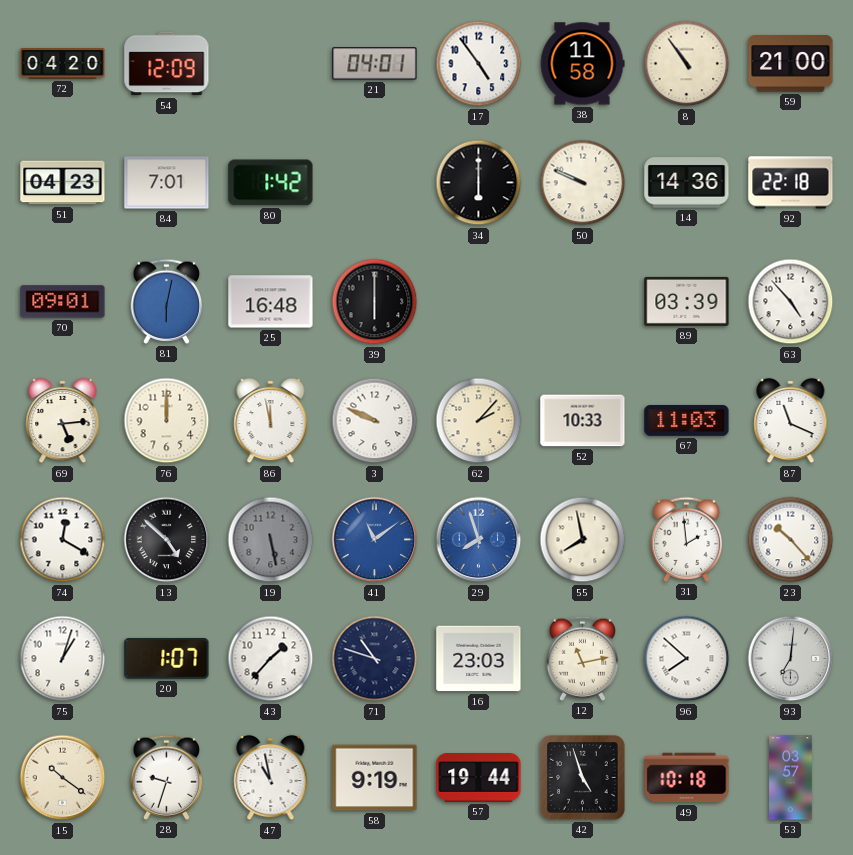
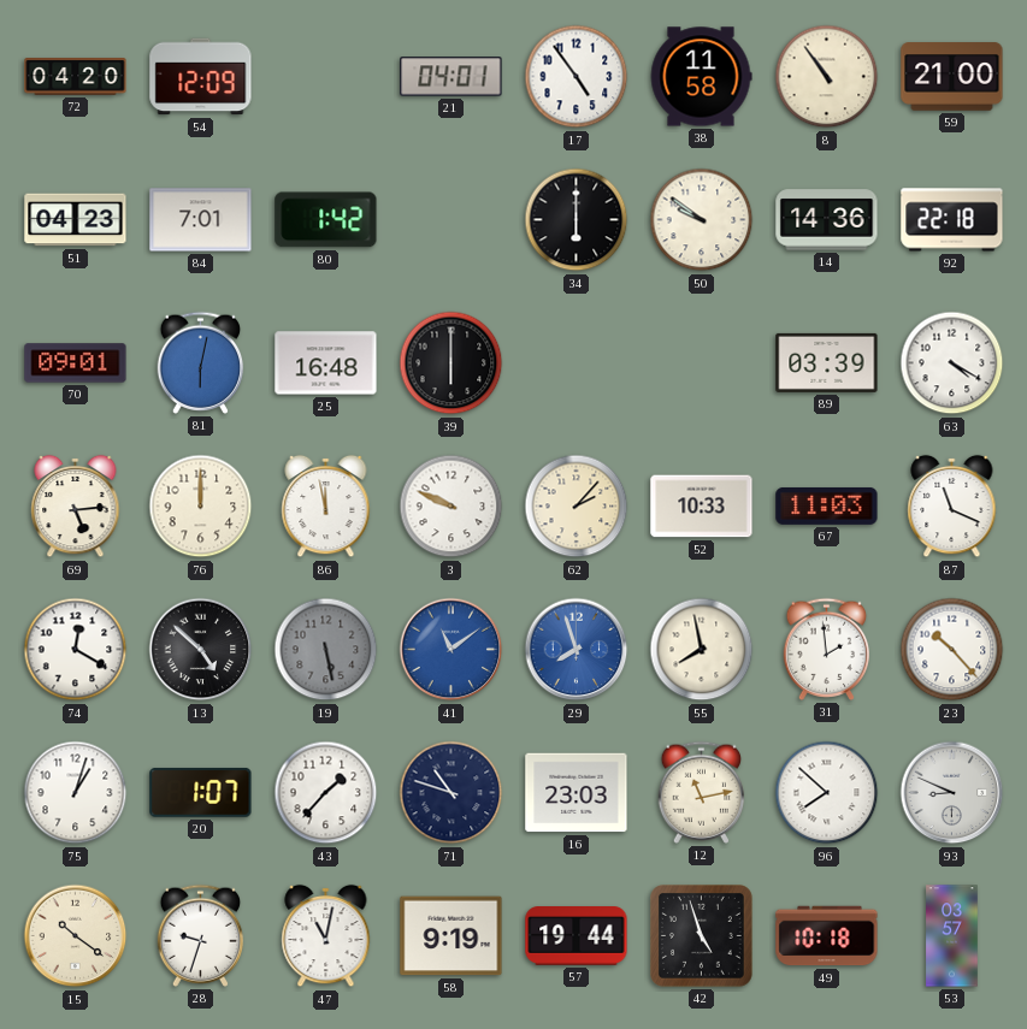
50: 9:49 -> 9:51 (702, 220)
63: 4:53 -> 4:20 (952, 363)
93: 7:01 -> 8:49 (952, 793)
47: 10:58 -> 11:02 (326, 936)
